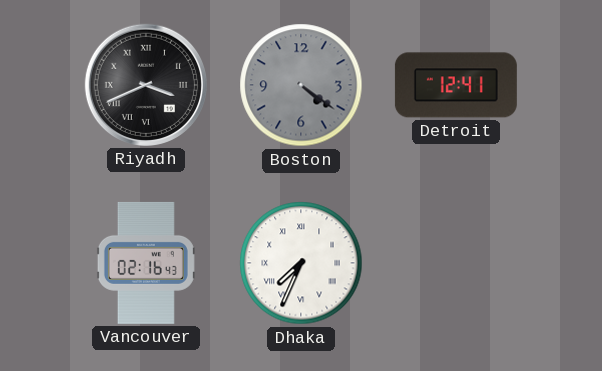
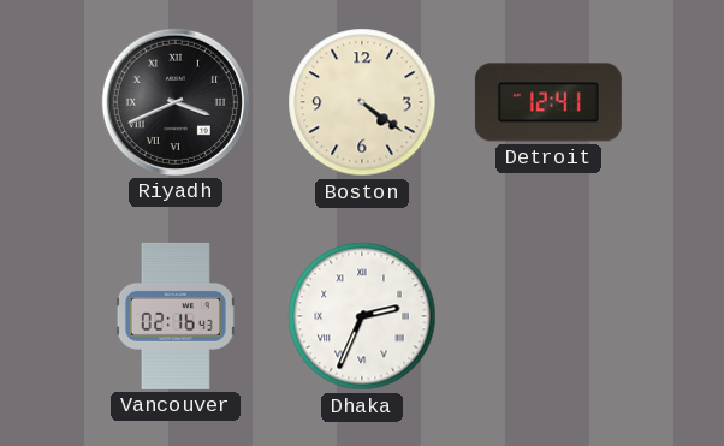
Boston dial: grey -> cream (362, 102)
Dhaka: 7:34 -> 2:34 (362, 316)
